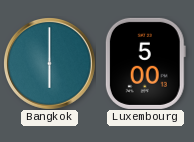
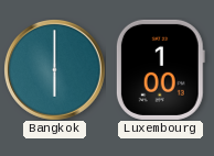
Luxembourg: 5:00 -> 1:00 (160, 69)
